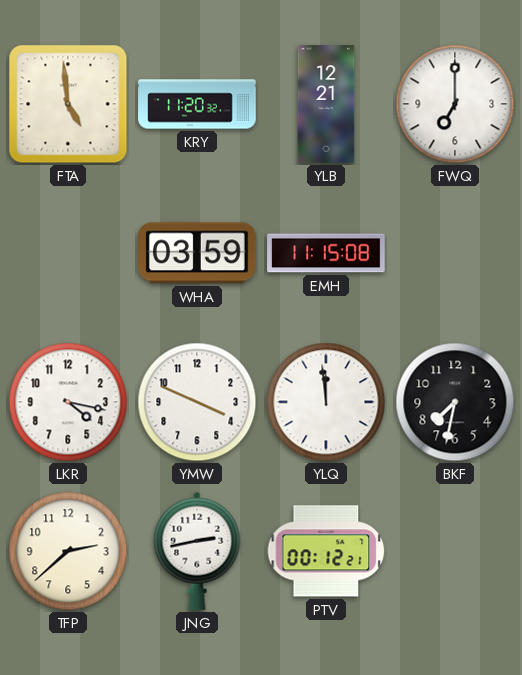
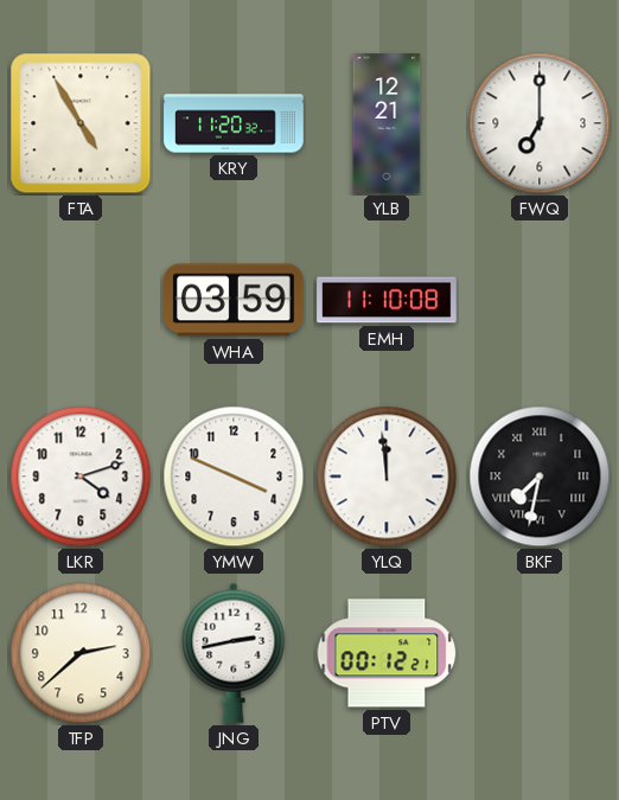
FTA: 4:59 -> 4:55 (81, 123)
EMH: 11:15 -> 11:10 (387, 300)
LKR: 4:17 -> 4:12 (81, 476)
BKF numerals: Arabic -> Roman (540, 476)
